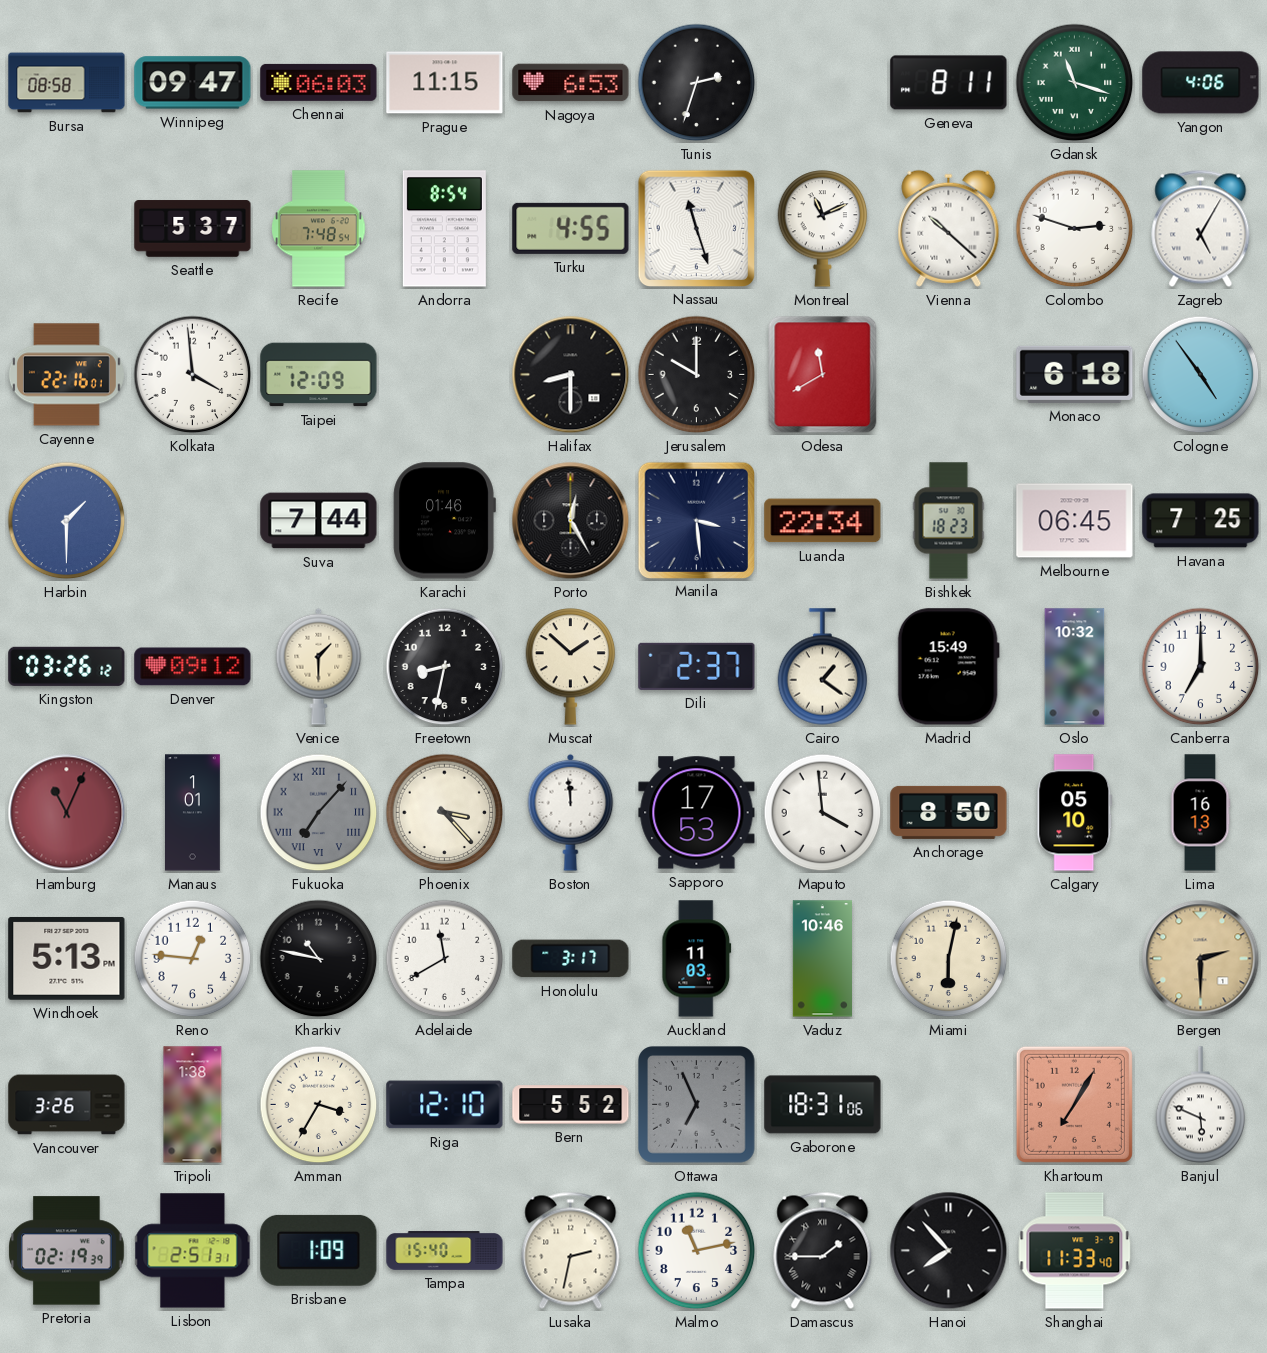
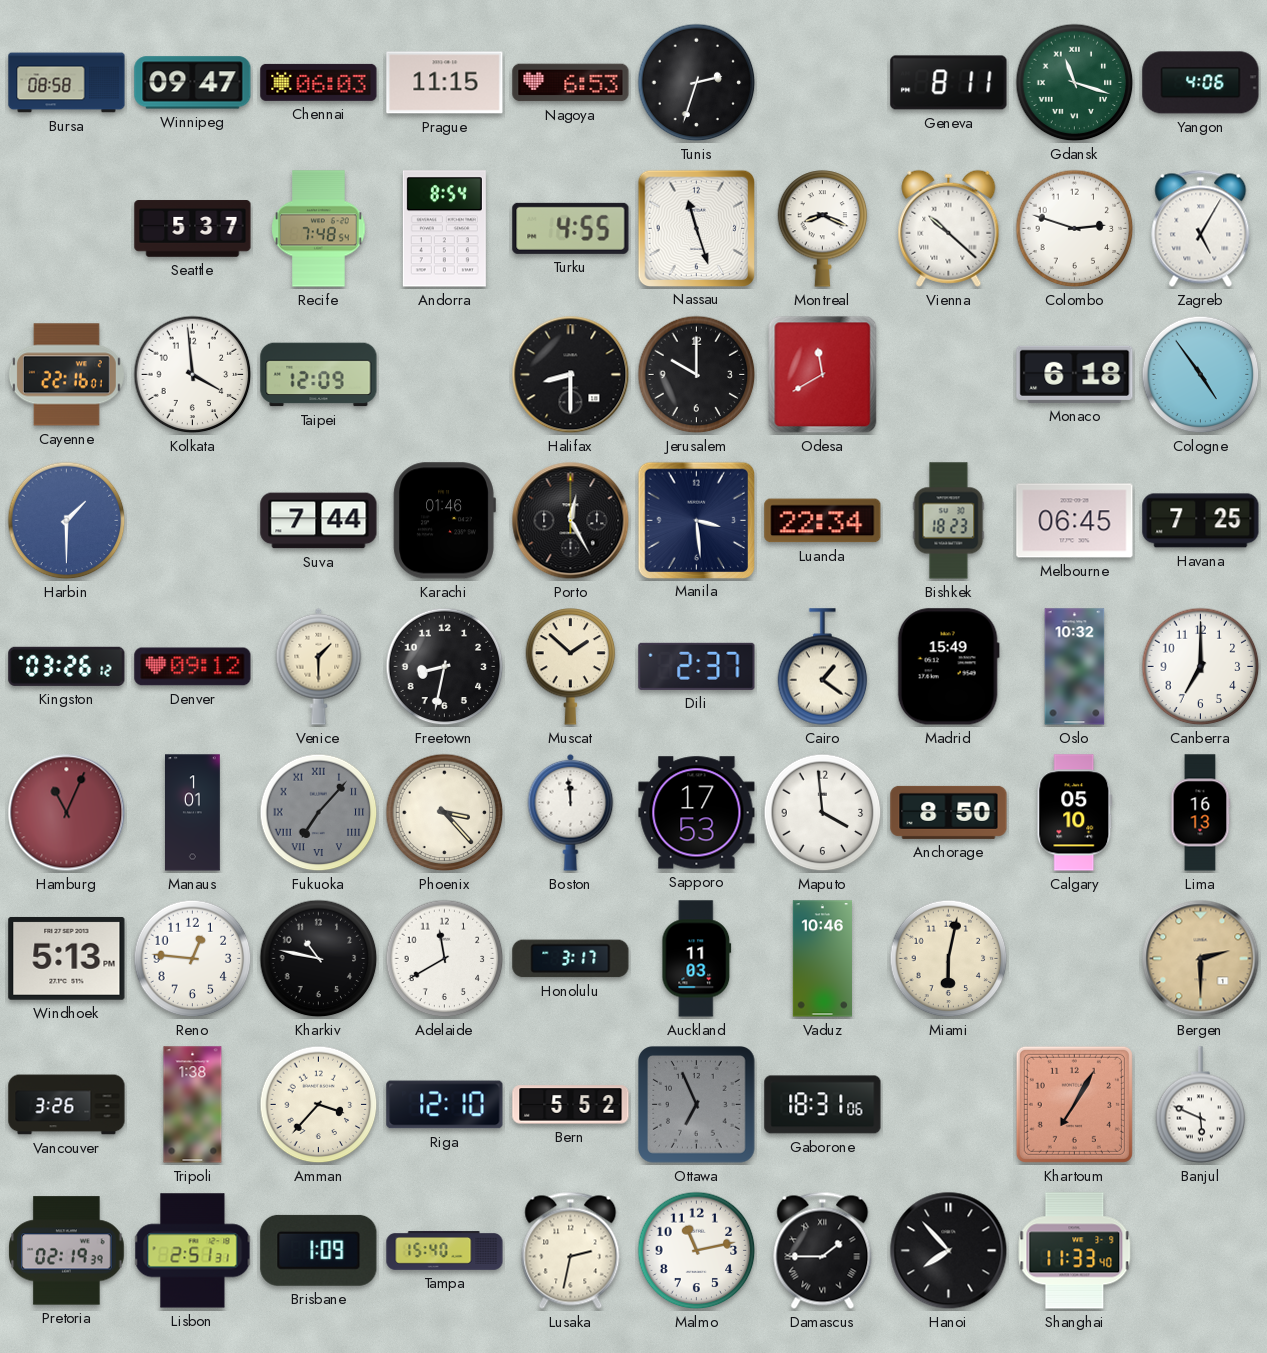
Montreal: 11:11 -> 8:19 (823, 229)
Amman: 3:35 -> 3:37 (319, 1105)
